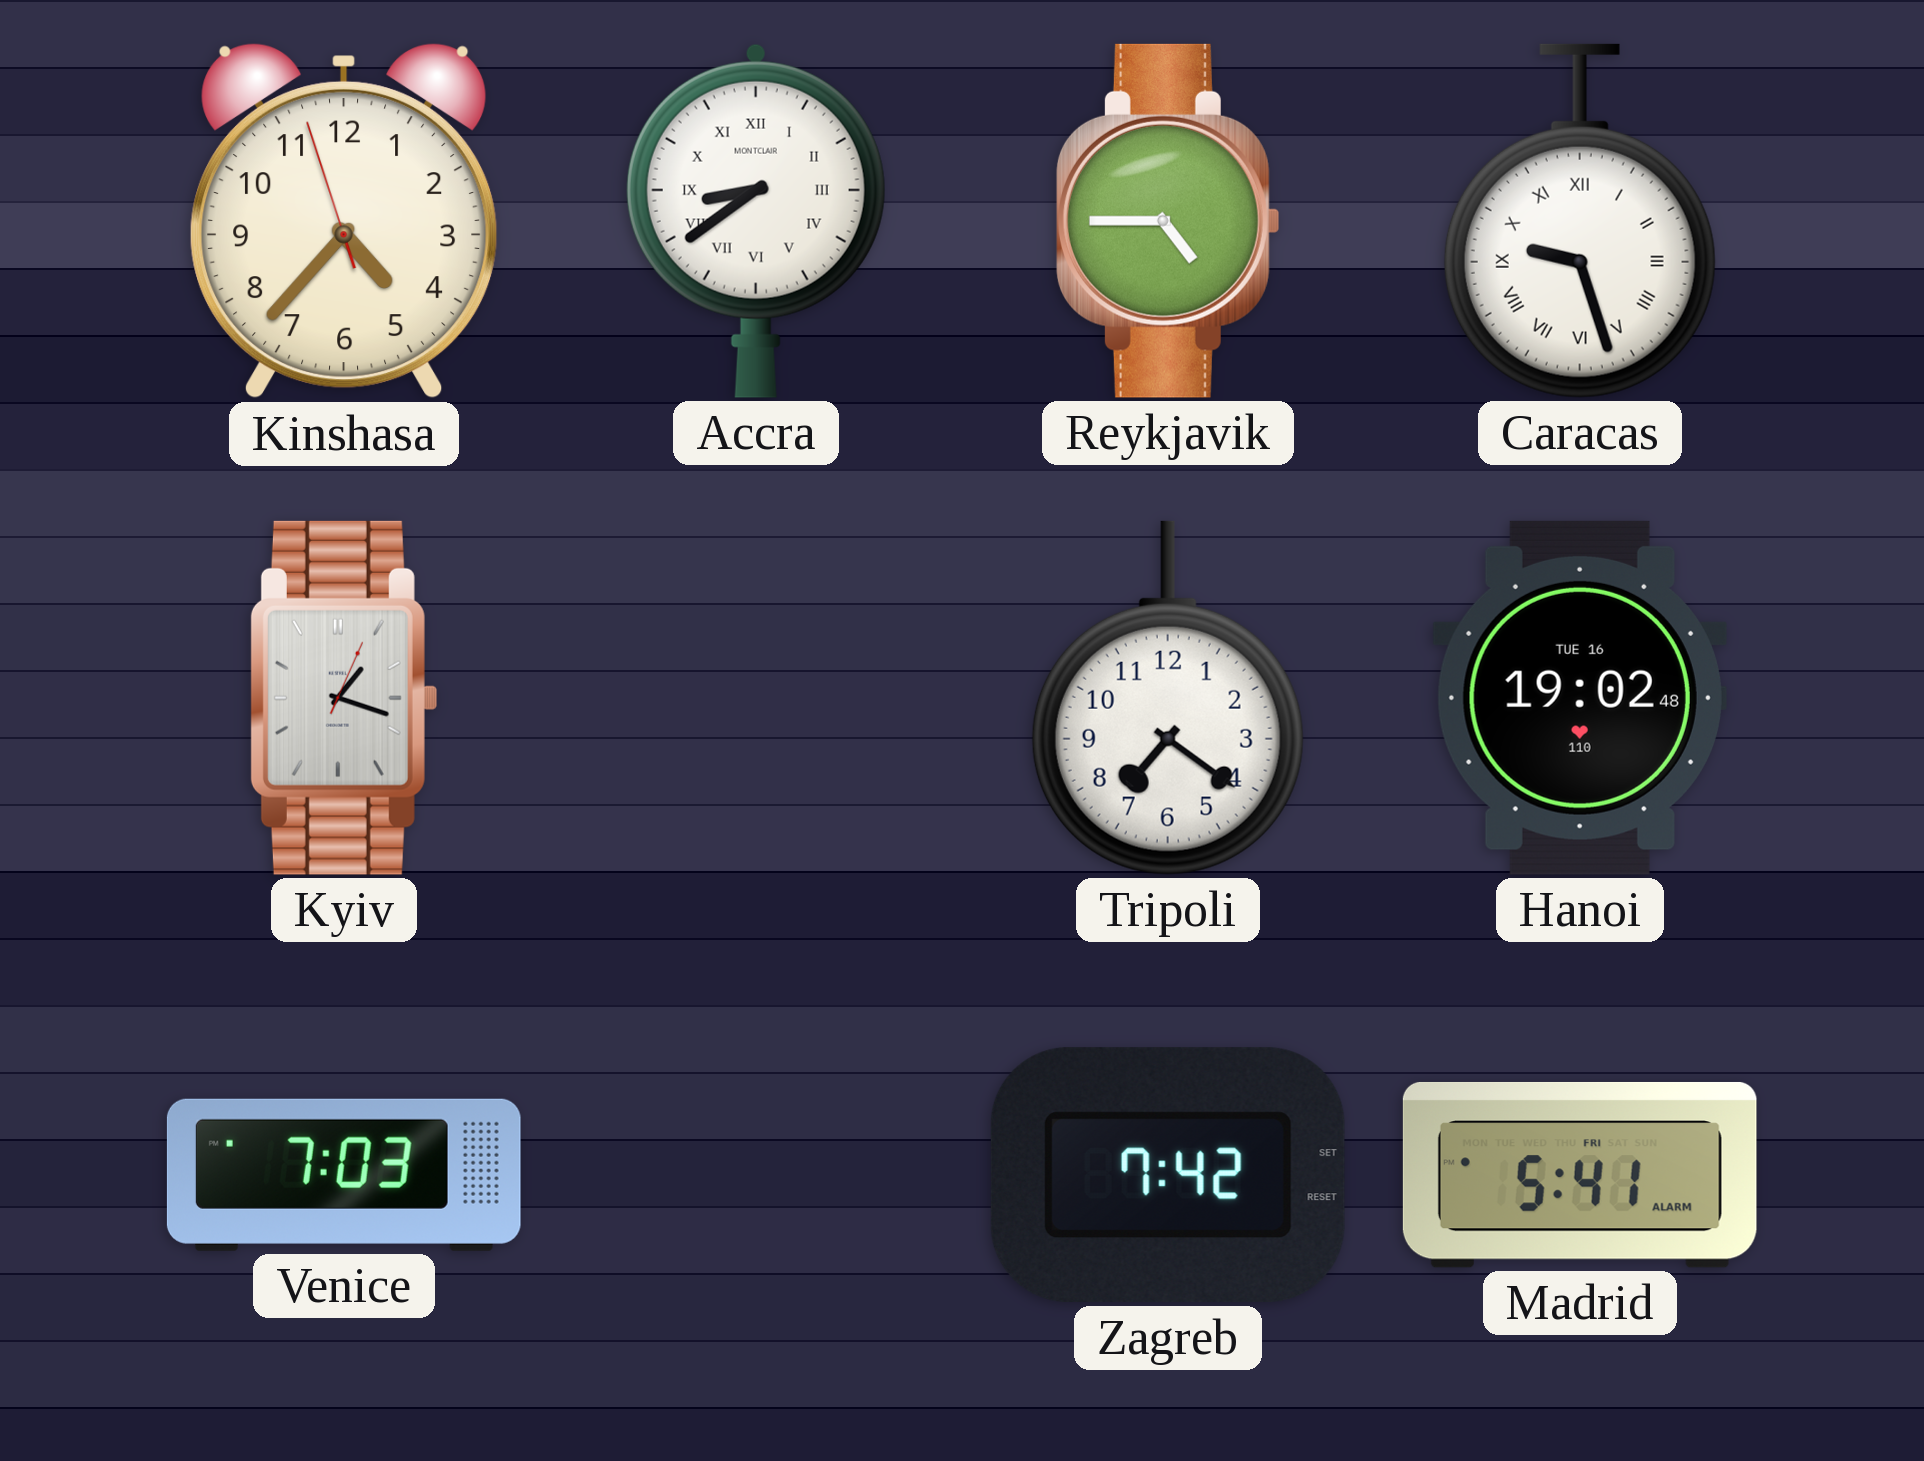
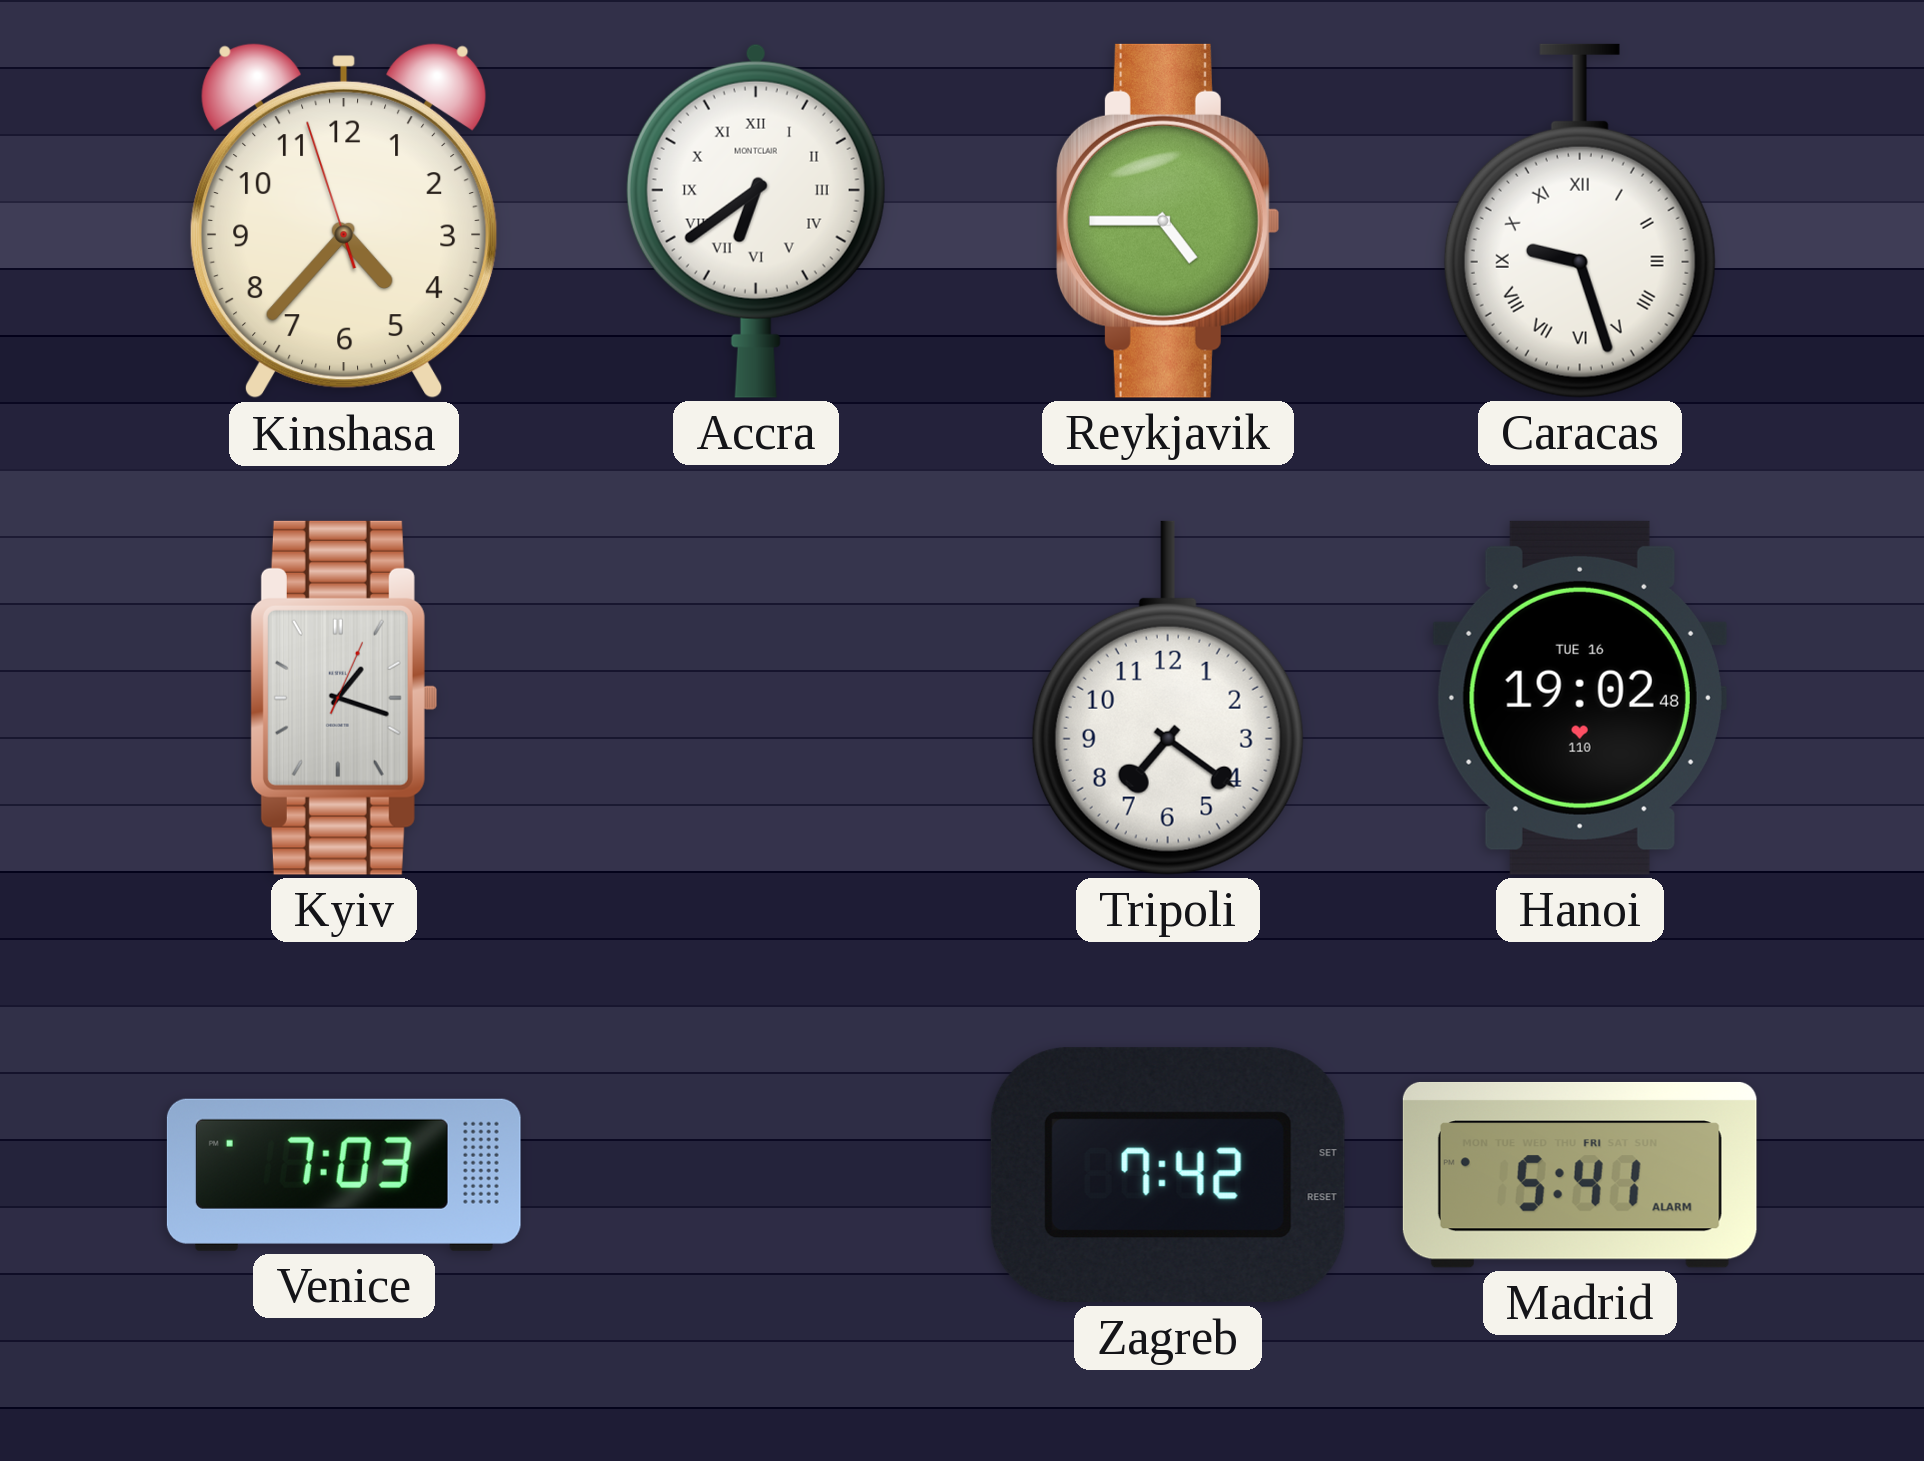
Accra: 8:39 -> 6:39 (756, 221)
